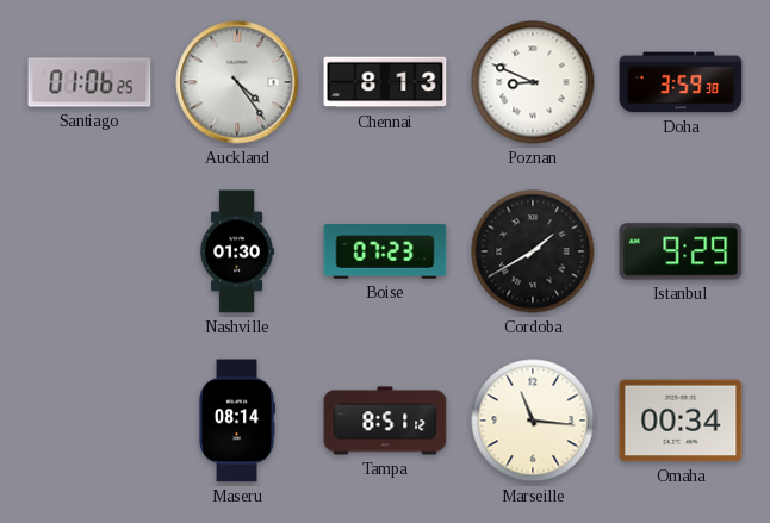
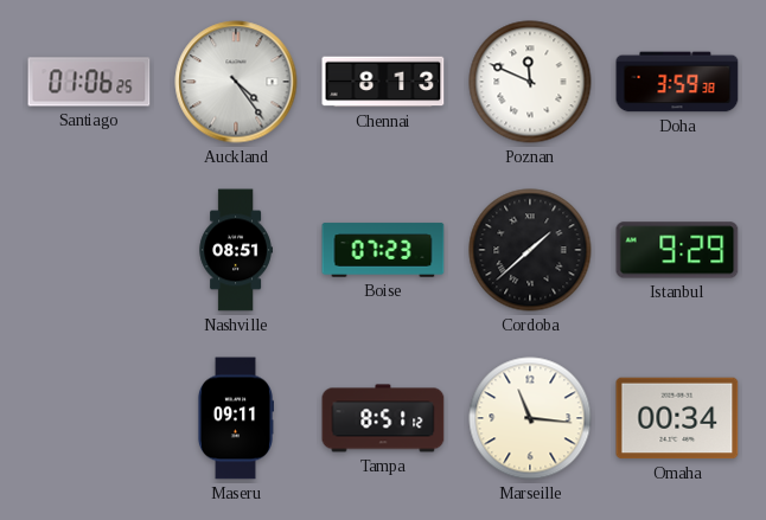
Poznan: 8:49 -> 11:49 (530, 82)
Nashville: 01:30 -> 08:51 (236, 250)
Cordoba: 1:40 -> 1:38 (530, 250)
Maseru: 08:14 -> 09:11 (235, 418)
